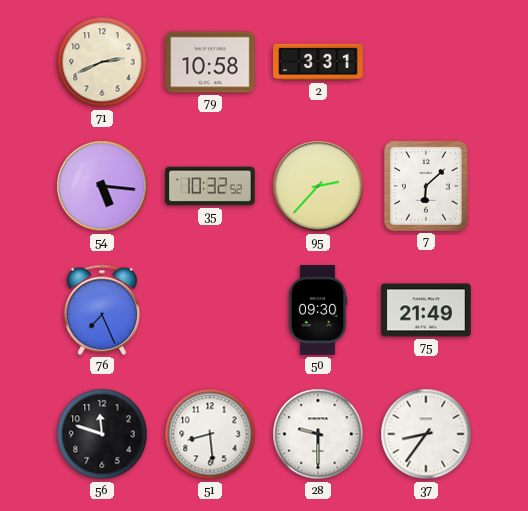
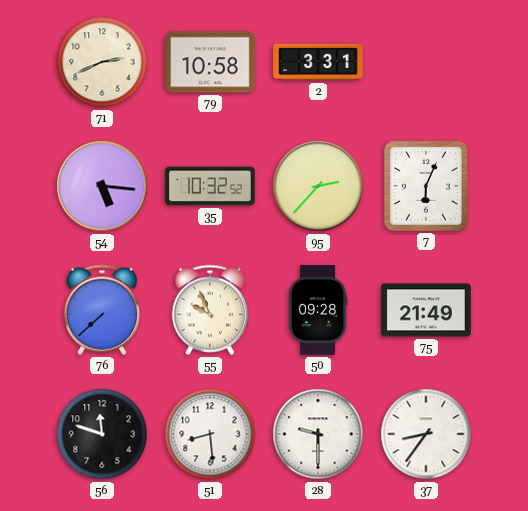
7: 6:08 -> 6:04 (426, 186)
76: 7:26 -> 7:38 (102, 310)
55: none -> 9:56 (210, 310)
50: 09:30 -> 09:28 (318, 310)
